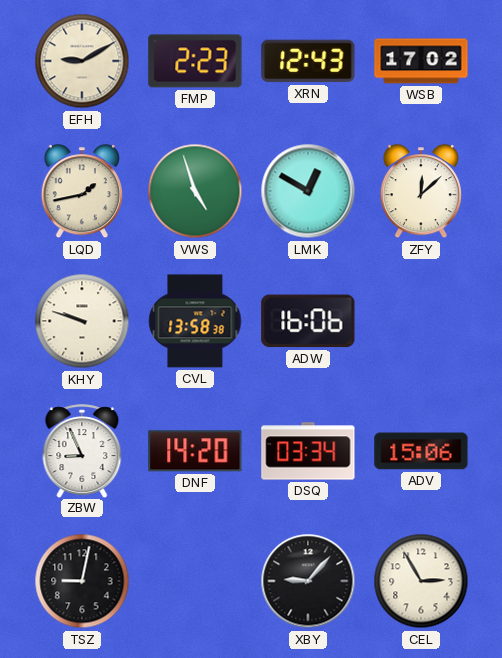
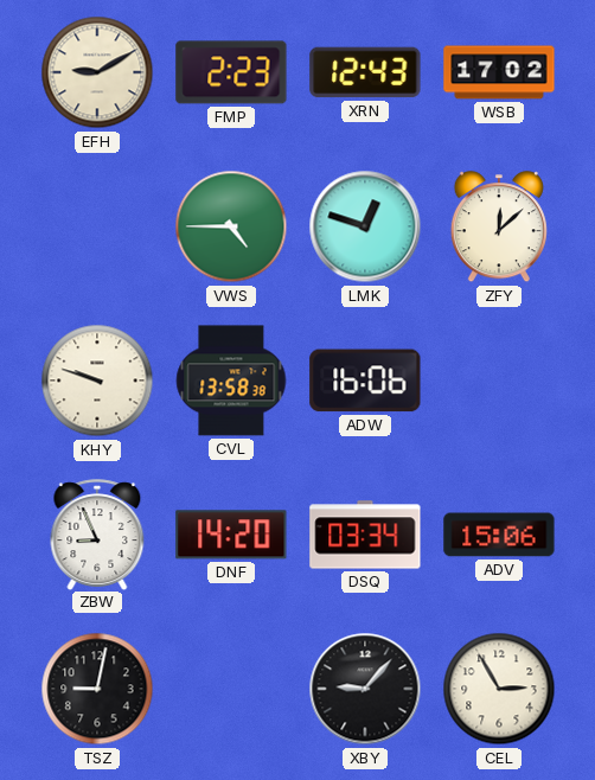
LQD: 1:43 -> none (82, 192)
VWS: 4:57 -> 4:45 (231, 226)
LMK: 12:50 -> 12:48 (365, 226)
